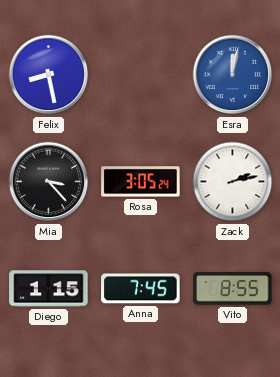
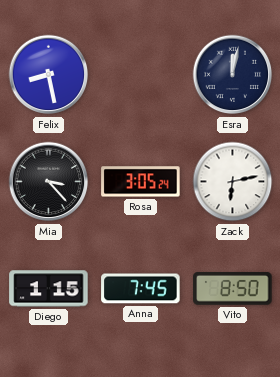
Esra dial: blue -> navy (233, 75)
Zack: 2:13 -> 6:13 (233, 182)
Vito: 8:55 -> 8:50 (233, 289)
